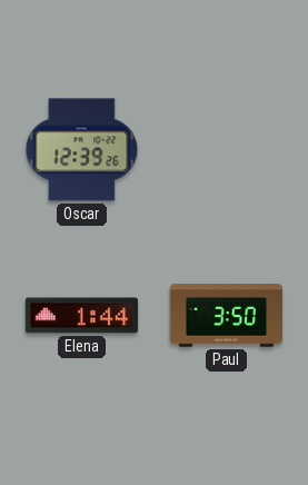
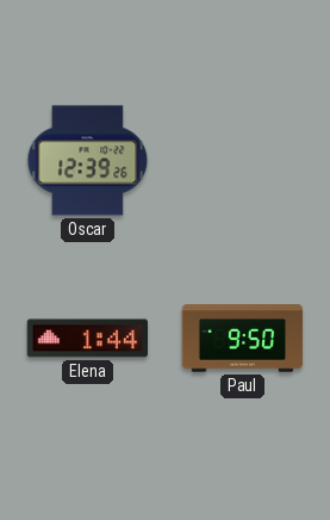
Paul: 3:50 -> 9:50 (243, 339)
